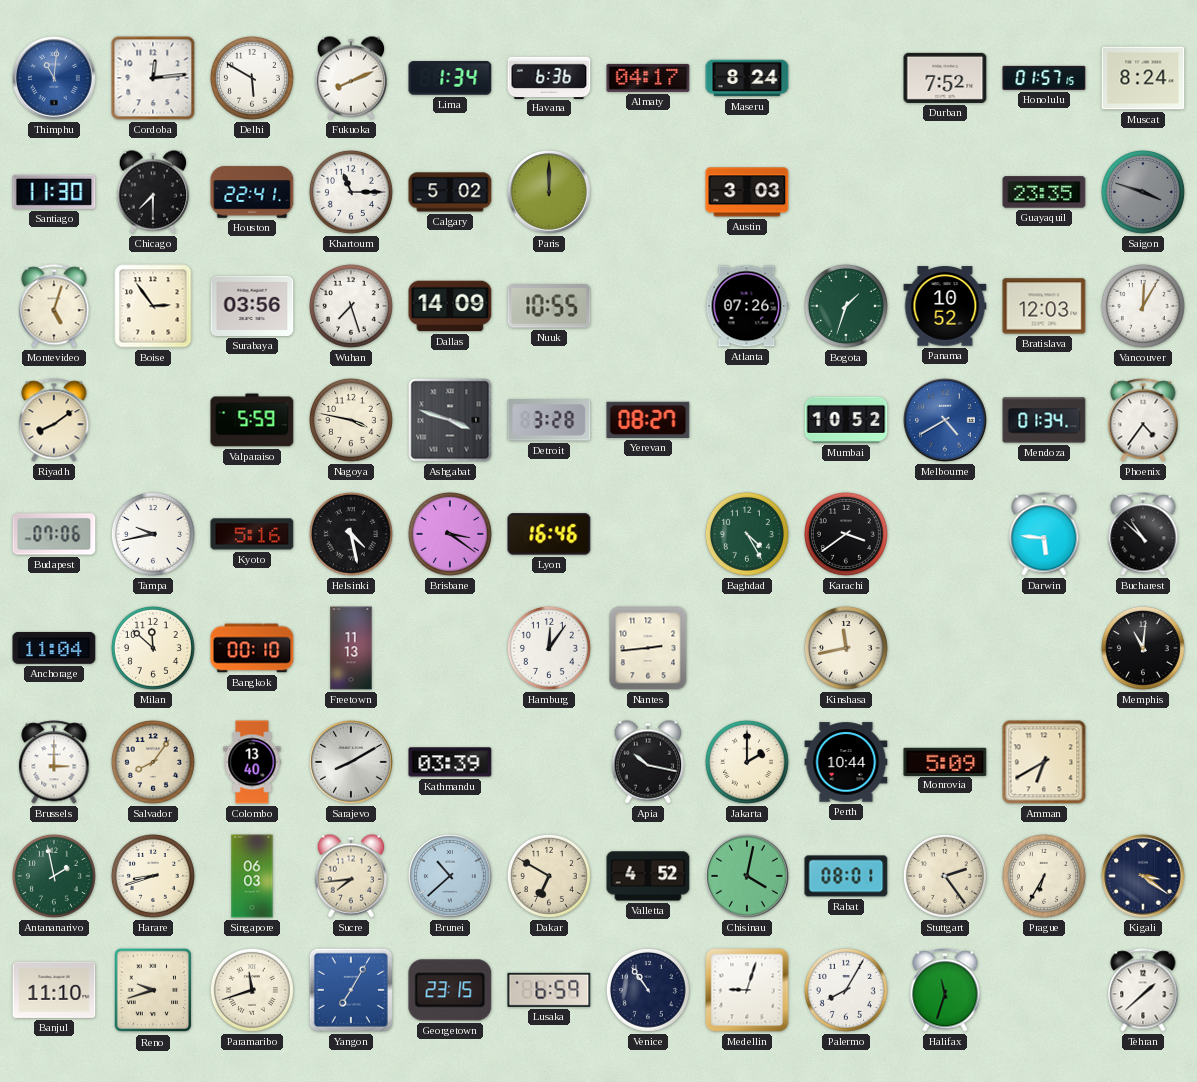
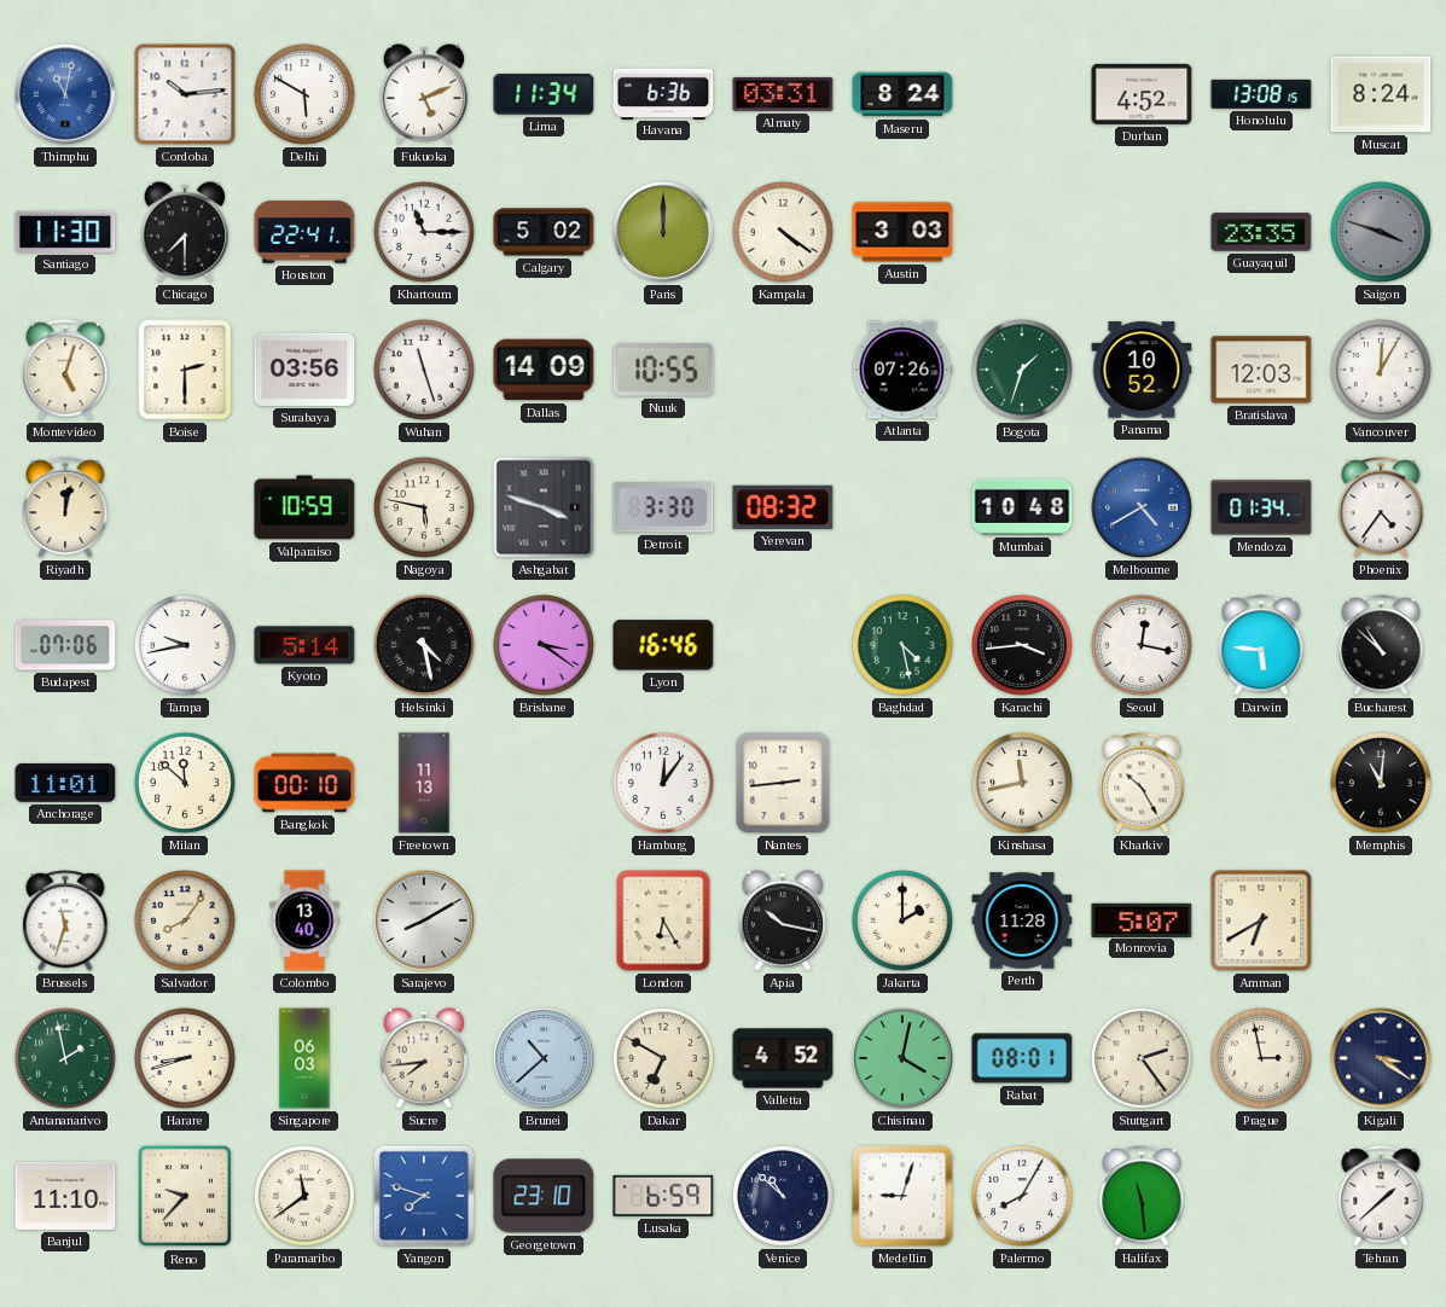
Thimphu: 11:01 -> 11:02 (65, 94)
Cordoba: 12:14 -> 10:14 (185, 94)
Fukuoka: 8:11 -> 5:11 (424, 94)
Lima: 1:34 -> 11:34 (544, 94)
Almaty: 04:17 -> 03:31 (783, 94)
Durban: 7:52 -> 4:52 (1142, 94)
Honolulu: 01:57 -> 13:08 (1261, 94)
Kampala: none -> 4:21 (783, 232)
Boise: 2:54 -> 2:30 (185, 370)
Wuhan: 7:27 -> 11:27 (424, 370)
Riyadh: 8:09 -> 12:02 (65, 507)
Valparaiso: 5:59 -> 10:59 (304, 507)
Nagoya: 3:47 -> 5:47 (424, 507)
Detroit: 3:28 -> 3:30 (663, 507)
Yerevan: 08:27 -> 08:32 (783, 507)
Mumbai: 10:52 -> 10:48 (1022, 507)
Kyoto: 5:16 -> 5:14 (304, 645)
Baghdad: 4:25 -> 4:28 (902, 645)
Karachi: 3:39 -> 3:44 (1022, 645)
Seoul: none -> 12:17 (1142, 645)
Anchorage: 11:04 -> 11:01 (65, 783)
Kharkiv: none -> 10:25 (1142, 783)
Brussels: 3:00 -> 11:33 (65, 920)
Kathmandu: 03:39 -> none (450, 762)
London: none -> 6:25 (663, 920)
Perth: 10:44 -> 11:28 (1022, 920)
Monrovia: 5:09 -> 5:07 (1142, 919)
Prague: 6:35 -> 2:58 (1261, 1058)
Reno: 9:42 -> 9:37 (185, 1196)
Paramaribo: 11:42 -> 11:39 (304, 1196)
Yangon: 7:05 -> 7:48 (424, 1196)
Georgetown: 23:15 -> 23:10 (544, 1196)
Venice: 10:54 -> 10:52 (783, 1196)
Halifax: 11:33 -> 11:29 (1142, 1196)
